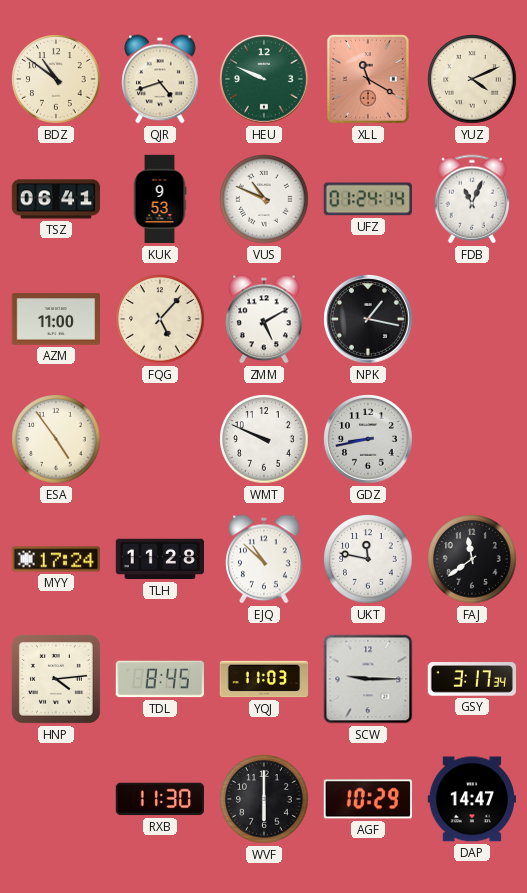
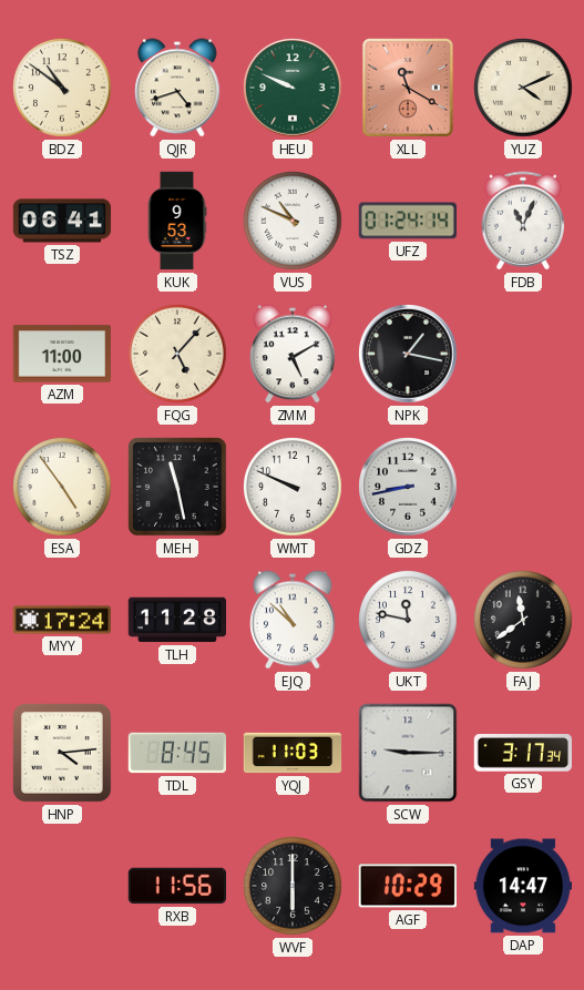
MEH: none -> 11:28 (177, 487)
RXB: 11:30 -> 11:56 (176, 886)
